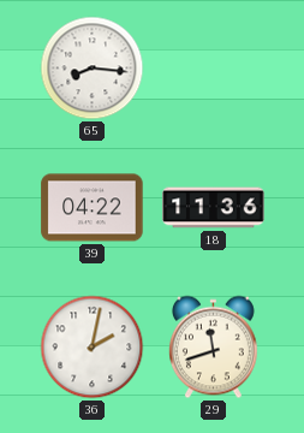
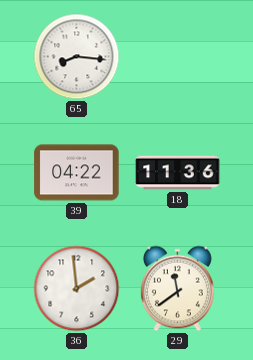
36: 2:02 -> 1:59 (77, 289)
29: 11:42 -> 11:39 (177, 289)
